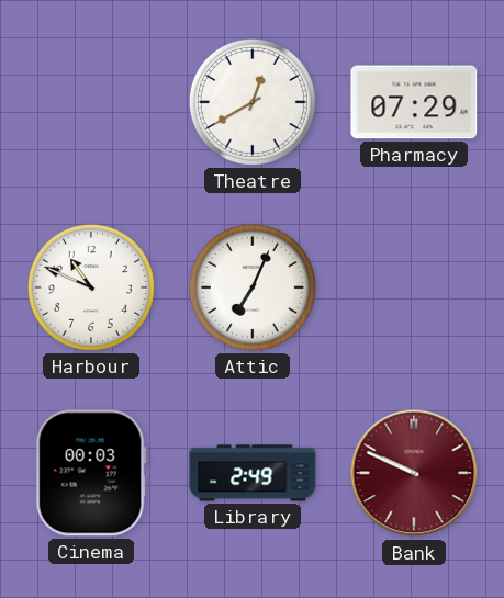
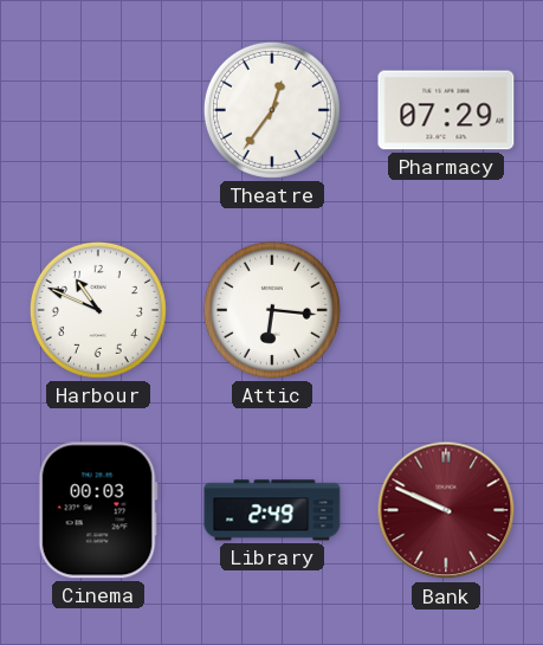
Theatre: 12:40 -> 12:36 (272, 110)
Attic: 7:04 -> 6:16 (272, 310)
